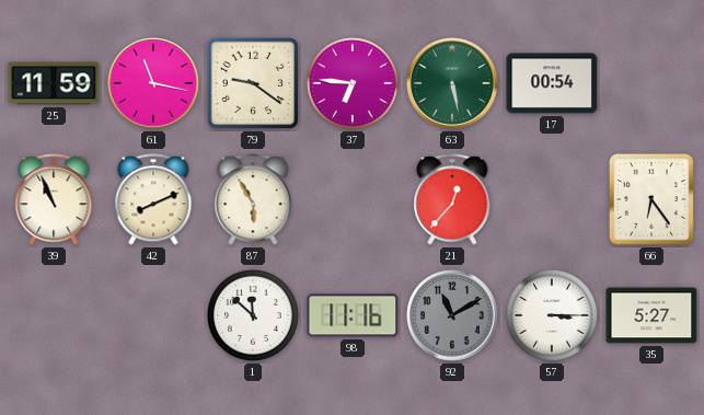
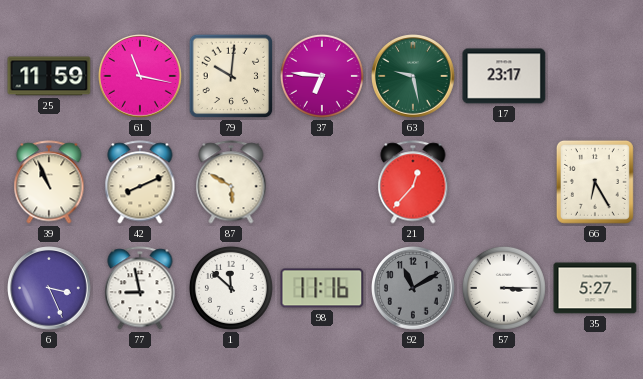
79: 9:21 -> 10:01 (231, 76)
63: 5:28 -> 9:28 (414, 77)
17: 00:54 -> 23:17 (504, 76)
87: 5:55 -> 5:50 (231, 182)
66: 6:24 -> 6:25 (595, 182)
6: none -> 3:26 (50, 289)
77: none -> 8:58 (140, 288)
